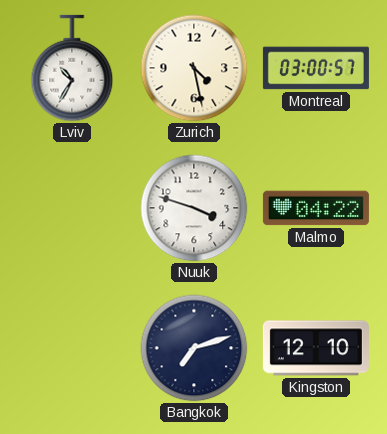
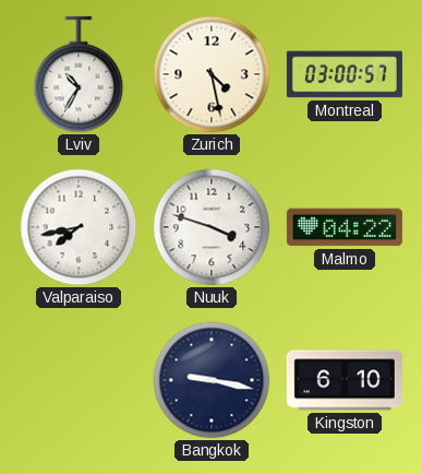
Valparaiso: none -> 7:43 (79, 227)
Bangkok: 7:12 -> 9:17 (212, 380)
Kingston: 12:10 -> 6:10 (345, 380)
